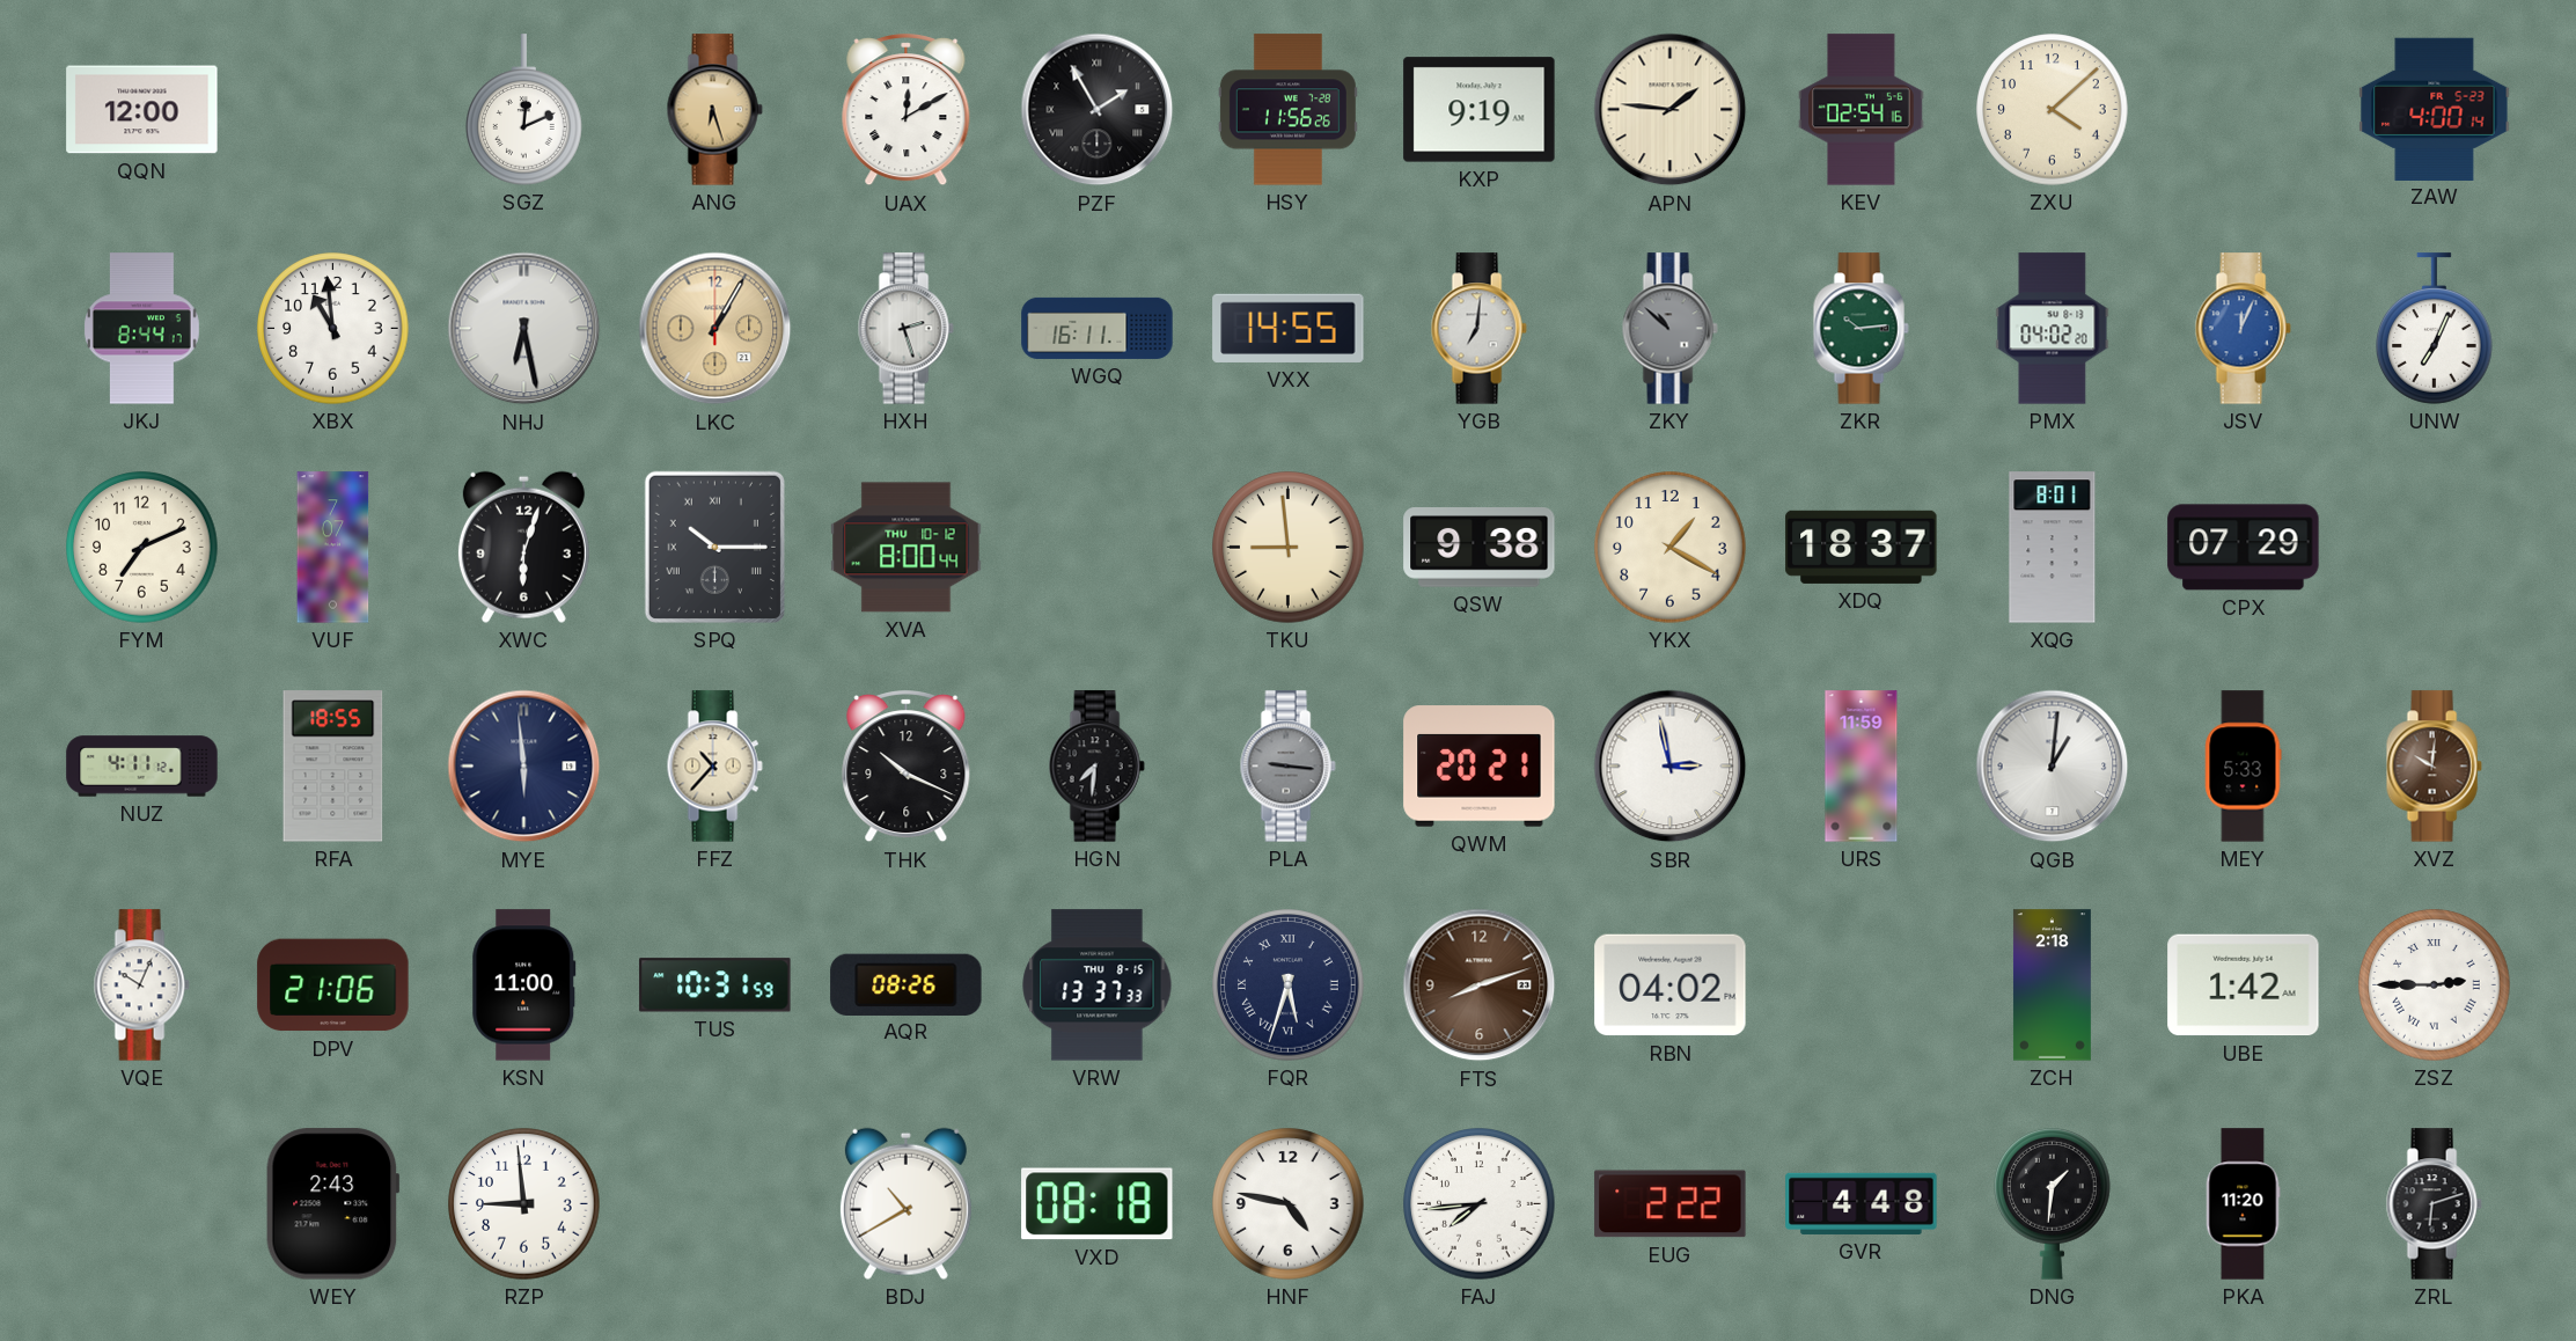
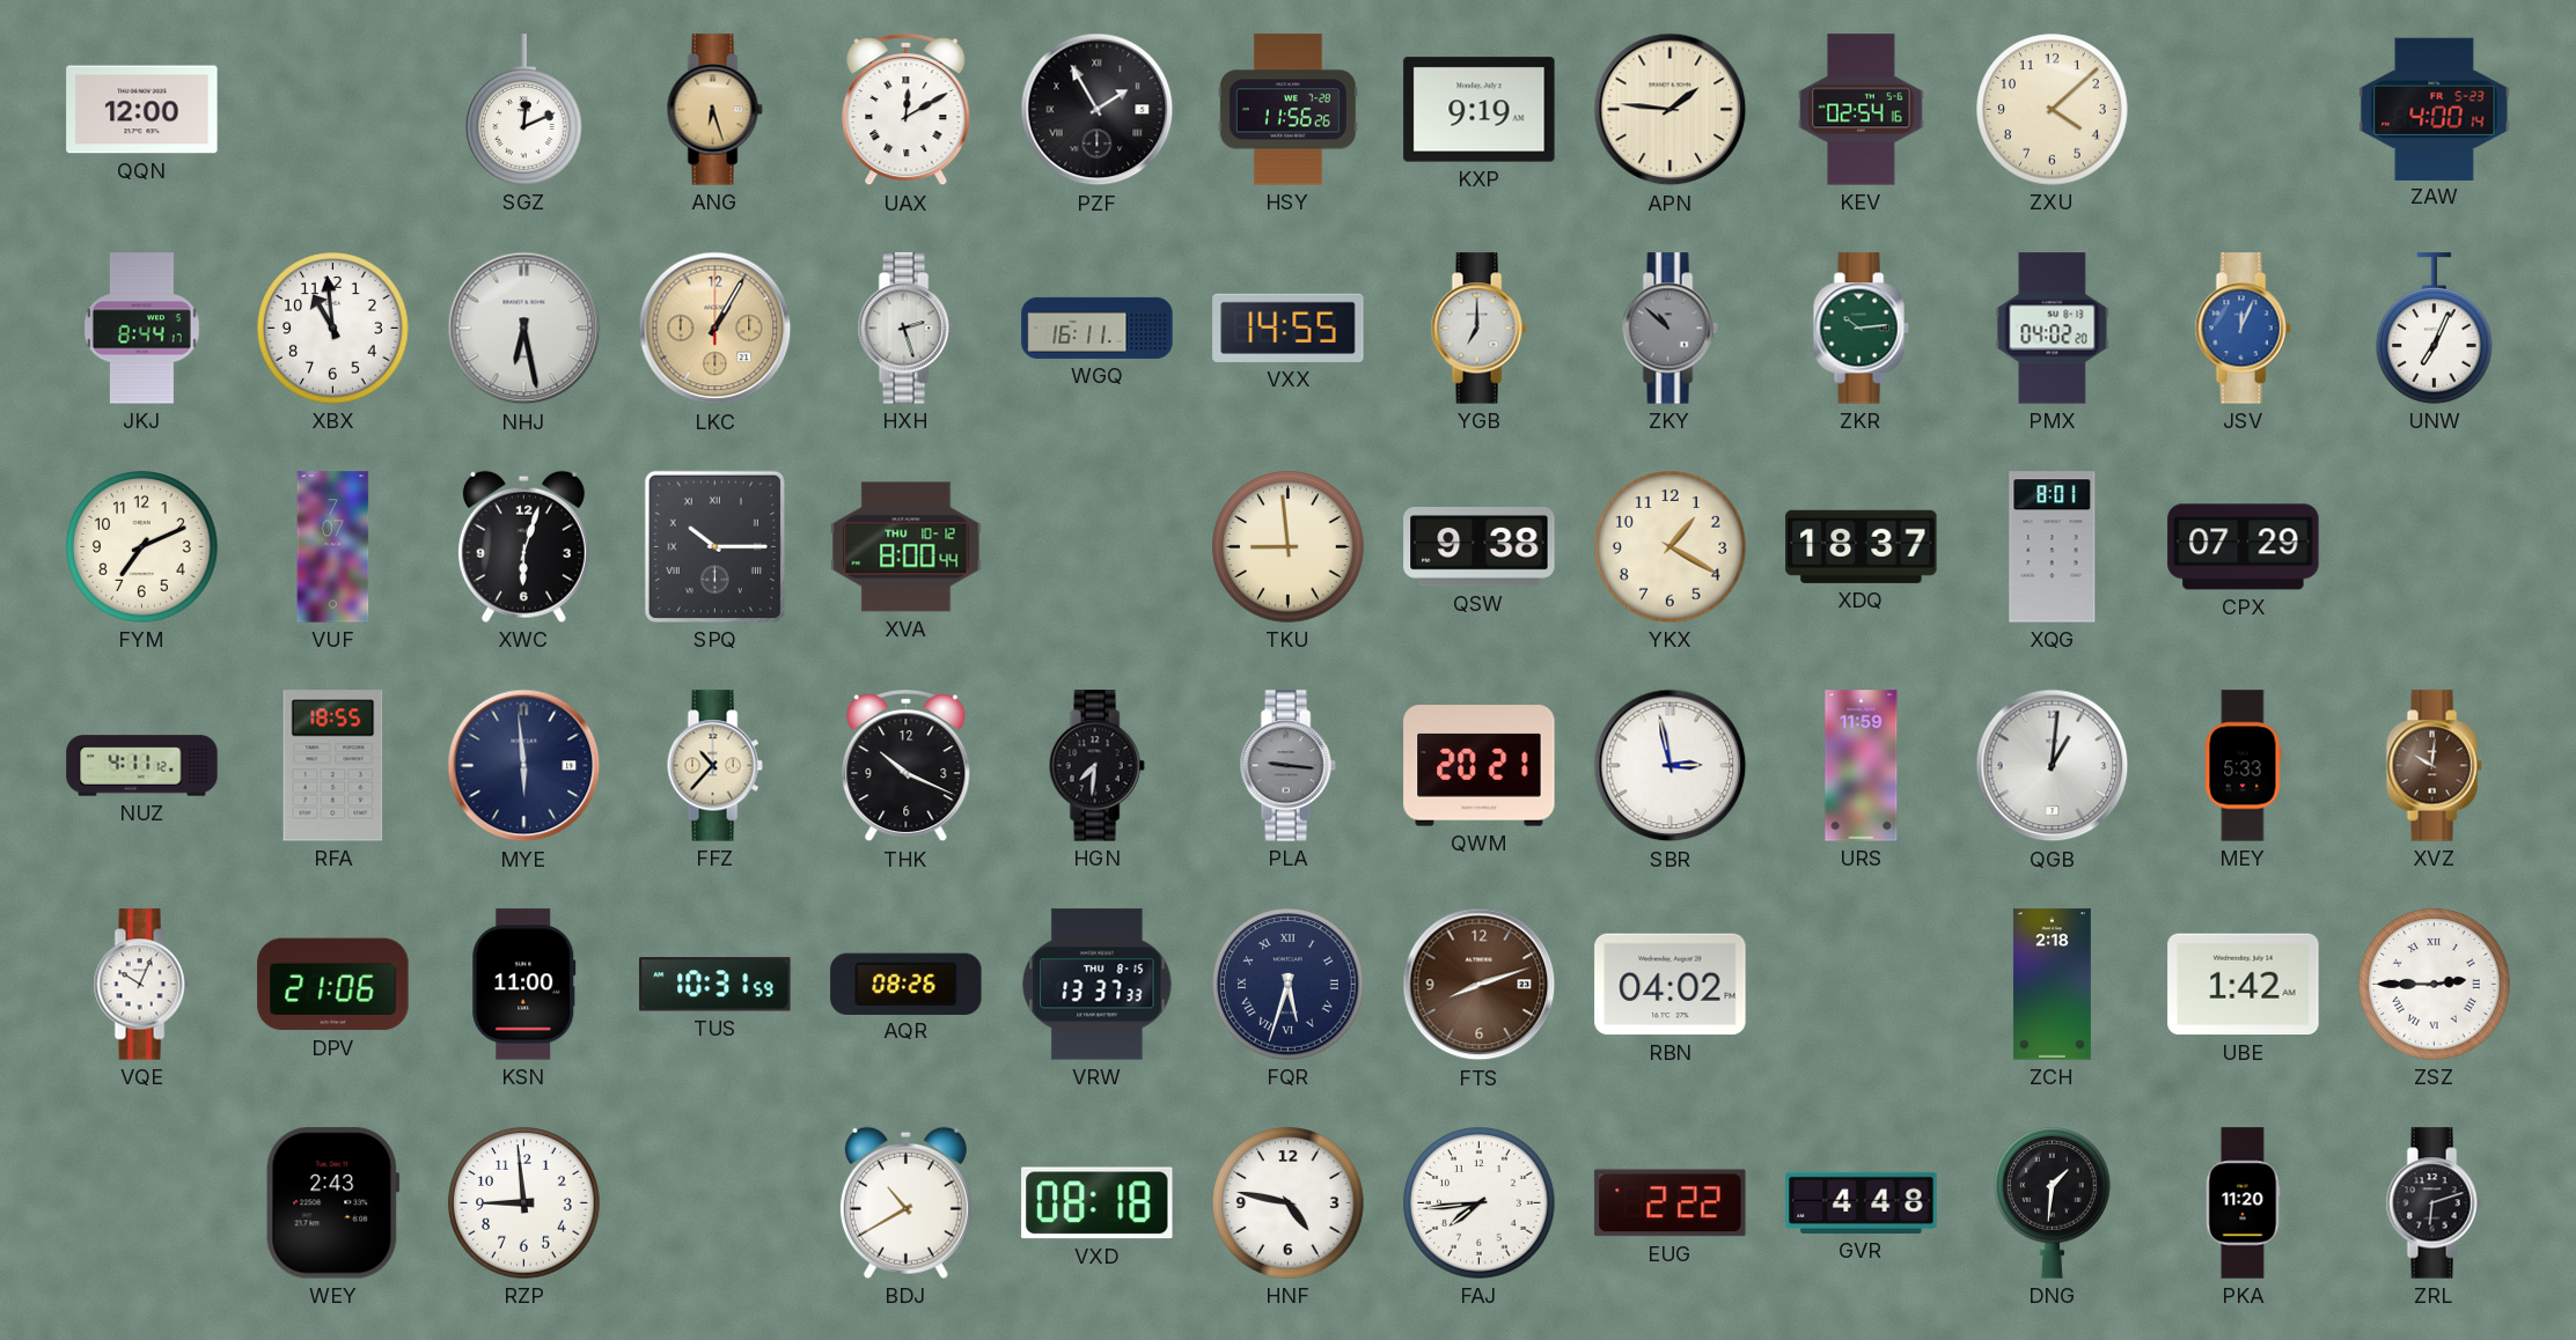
YGB: 7:01 -> 7:00 (1478, 329)
